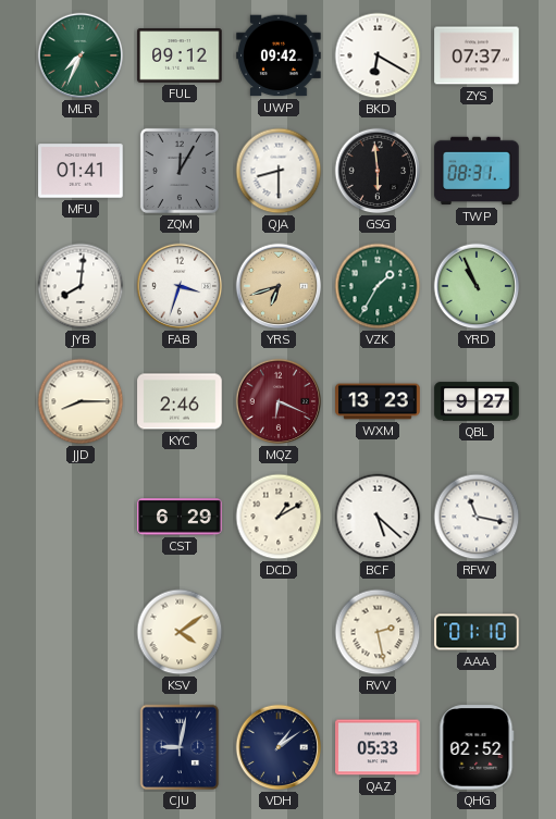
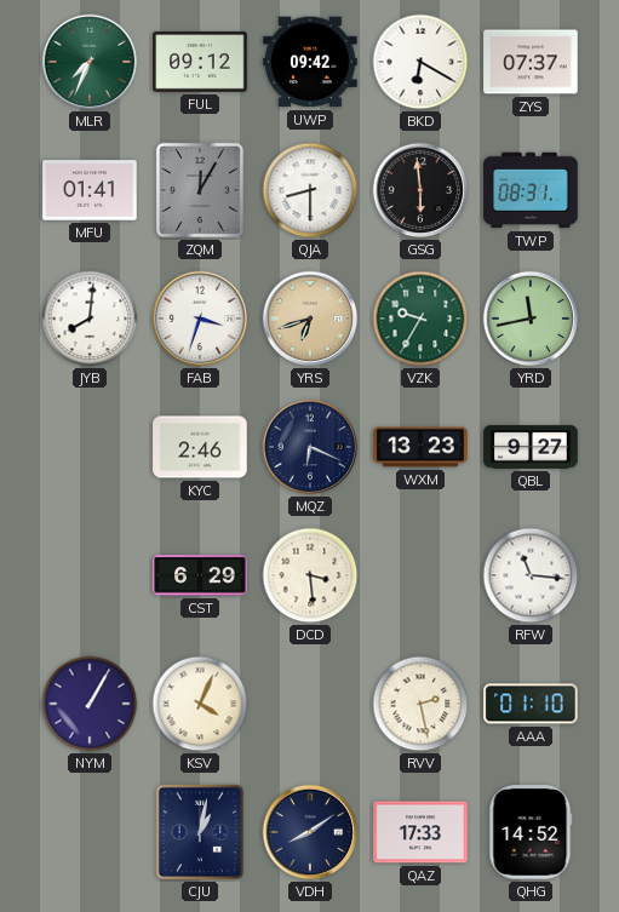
VZK: 1:35 -> 9:35 (420, 319)
YRD: 10:56 -> 11:43 (531, 319)
JJD: 8:15 -> none (81, 401)
MQZ dial: burgundy -> navy (310, 447)
DCD: 1:10 -> 3:29 (310, 575)
BCF: 5:22 -> none (378, 517)
RFW: 11:17 -> 11:16 (531, 575)
NYM: none -> 1:05 (90, 704)
KSV: 4:09 -> 4:04 (200, 704)
CJU: 9:02 -> 1:02 (200, 832)
VDH: 1:09 -> 8:09 (310, 832)
QAZ: 05:33 -> 17:33 (420, 832)
QHG: 02:52 -> 14:52 (531, 832)
